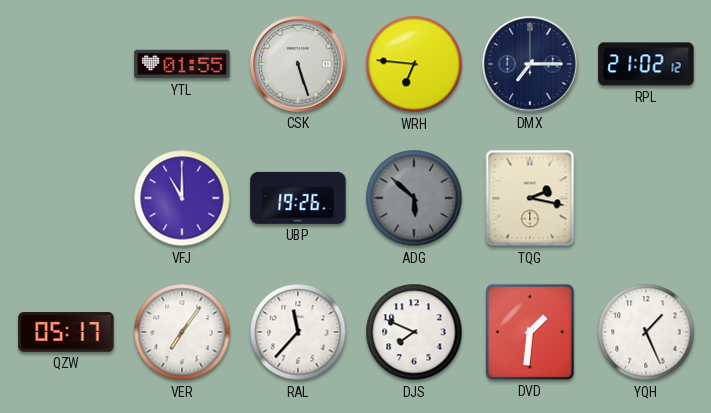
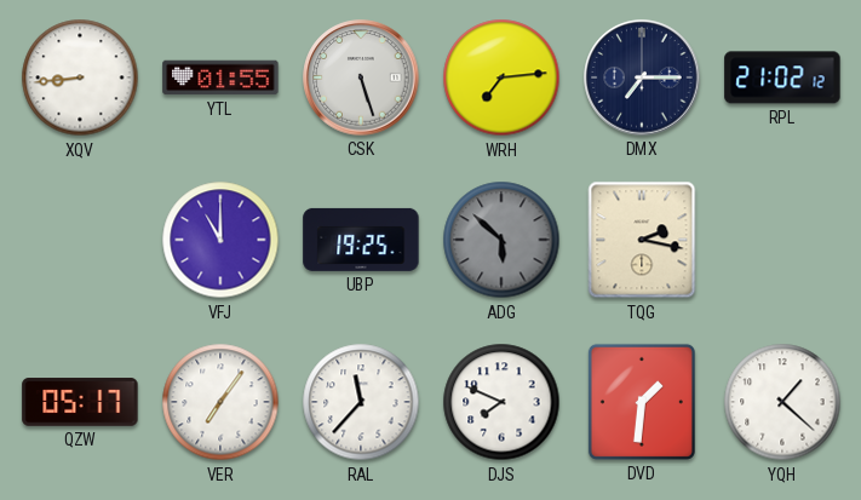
XQV: none -> 8:44 (80, 77)
WRH: 6:46 -> 7:14 (501, 77)
UBP: 19:26 -> 19:25 (361, 240)
YQH: 1:26 -> 1:22 (782, 402)
